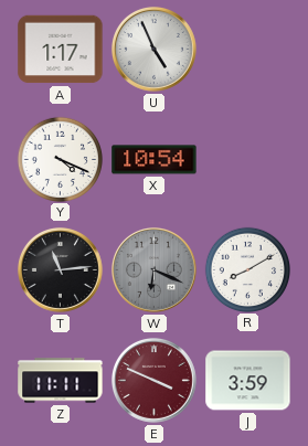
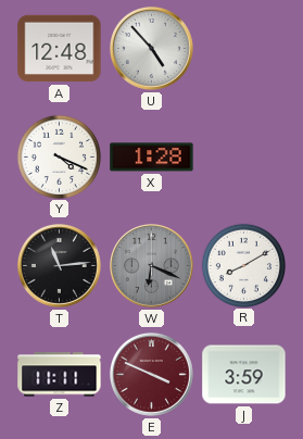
A: 1:17 -> 12:48 (60, 49)
U: 4:56 -> 4:53 (151, 48)
X: 10:54 -> 1:28 (152, 158)
